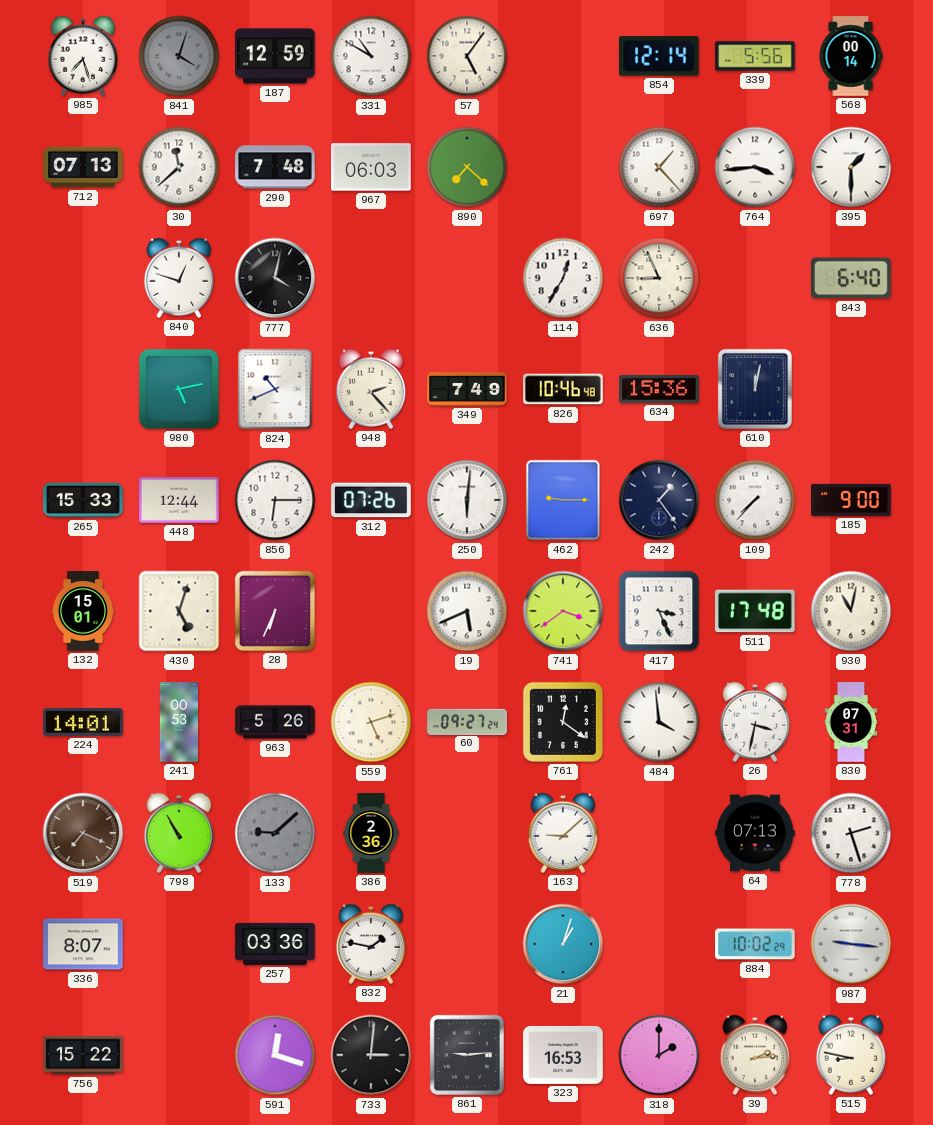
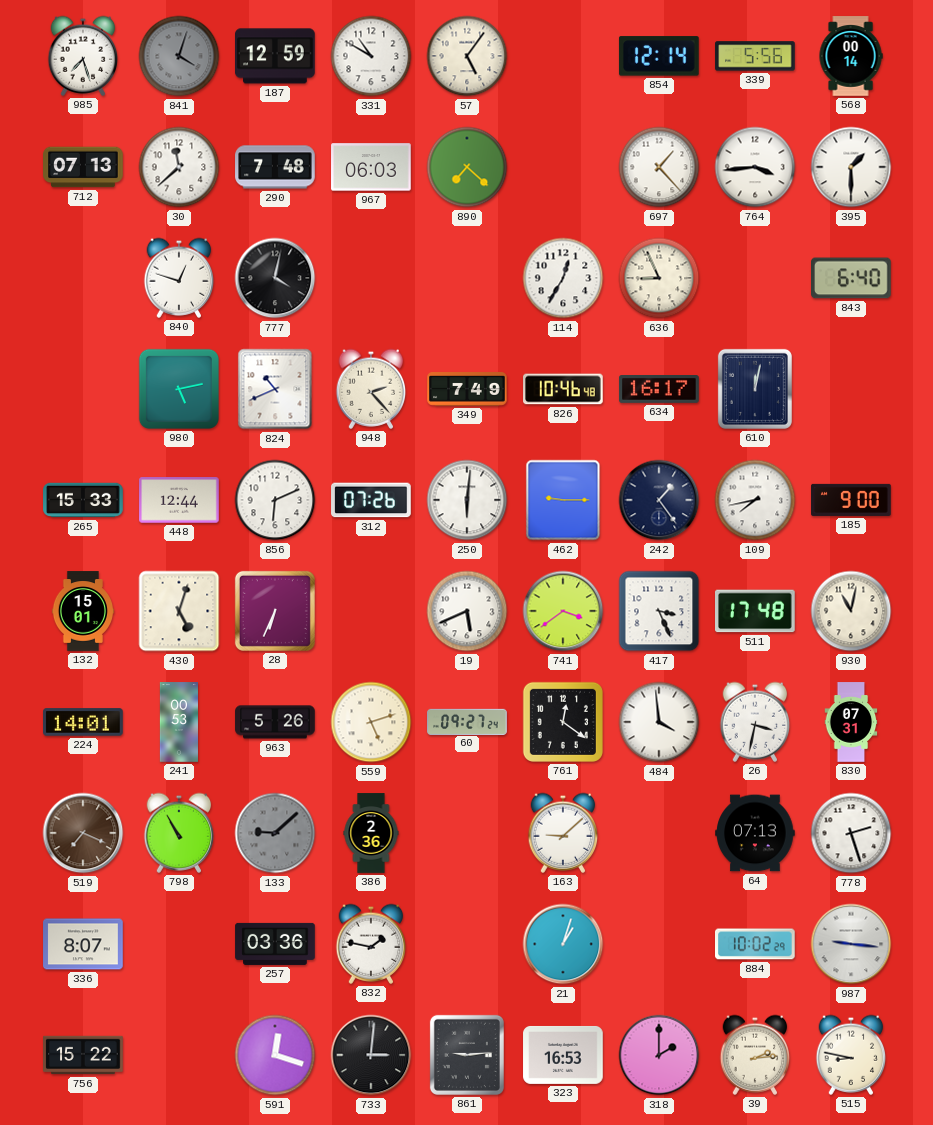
634: 15:36 -> 16:17 (659, 390)
856: 6:15 -> 6:11 (275, 500)
109: 7:37 -> 7:43 (755, 500)
